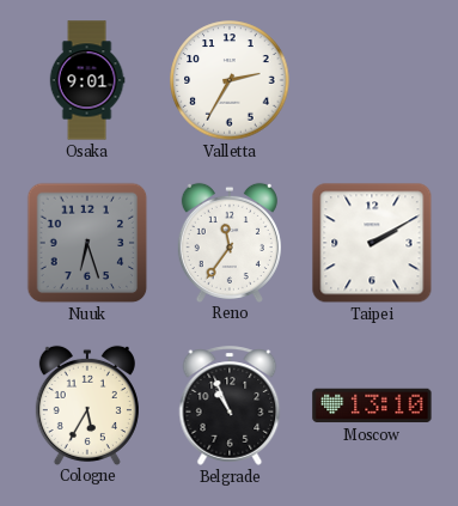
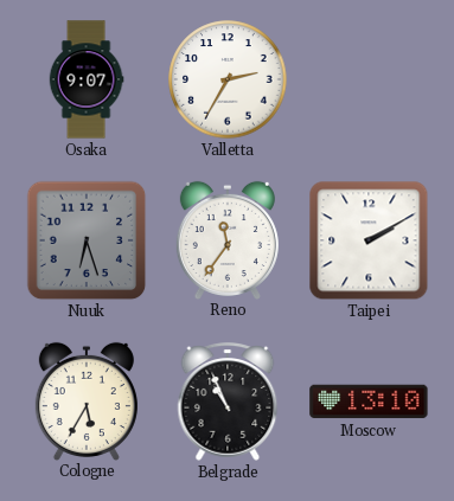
Osaka: 9:01 -> 9:07 (87, 79)
